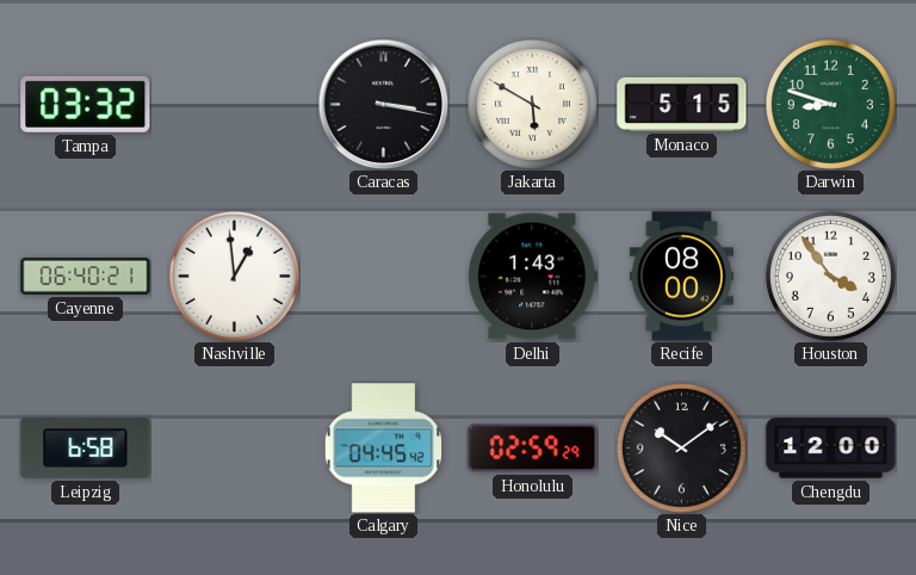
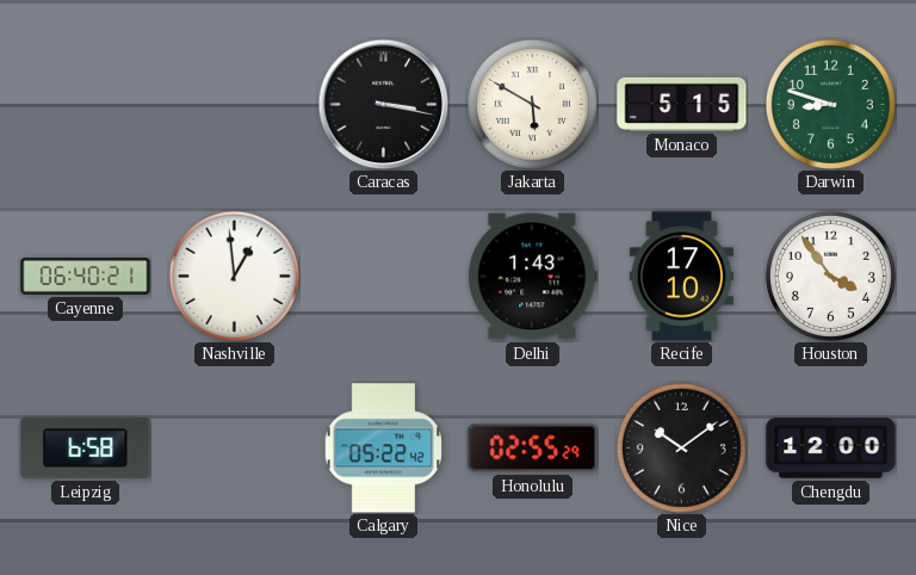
Tampa: 03:32 -> none (86, 104)
Recife: 08:00 -> 17:10 (681, 277)
Calgary: 04:45 -> 05:22 (383, 449)
Honolulu: 02:59 -> 02:55 (533, 449)
